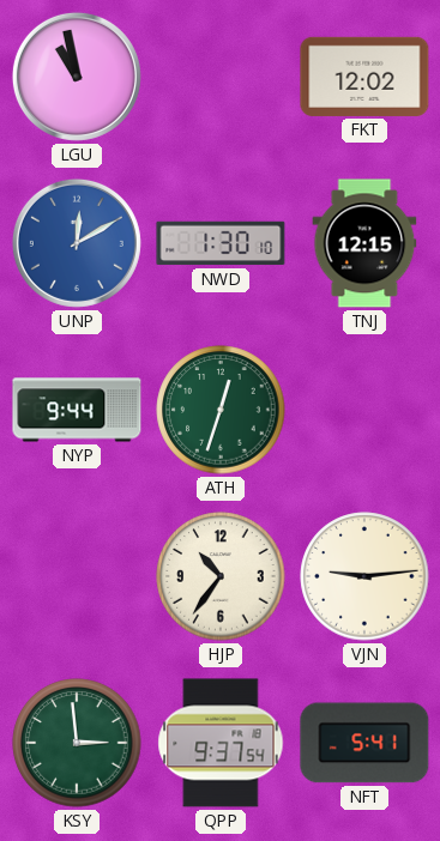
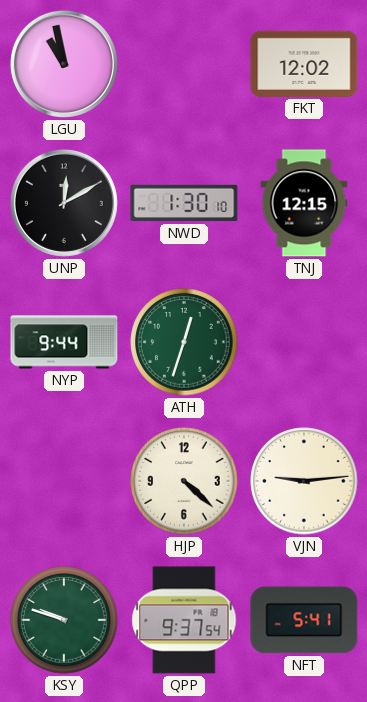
UNP dial: blue -> black (64, 203)
HJP: 10:36 -> 4:22 (184, 481)
KSY: 2:59 -> 9:48 (64, 620)
